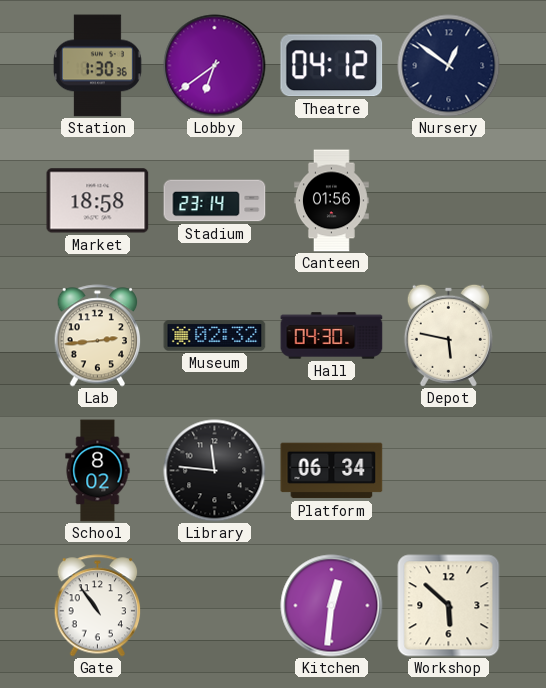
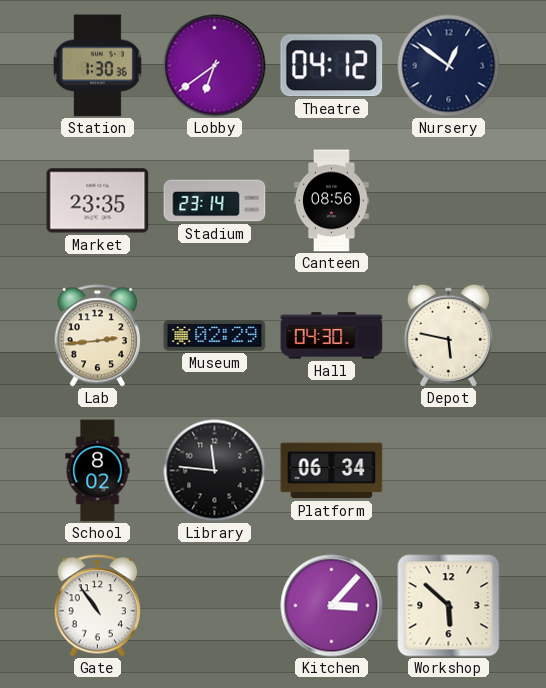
Market: 18:58 -> 23:35 (98, 201)
Canteen: 01:56 -> 08:56 (332, 201)
Museum: 02:32 -> 02:29 (215, 336)
Kitchen: 12:31 -> 3:07 (332, 606)
